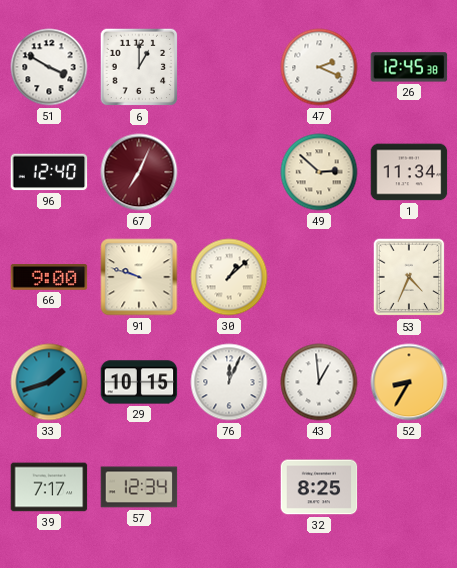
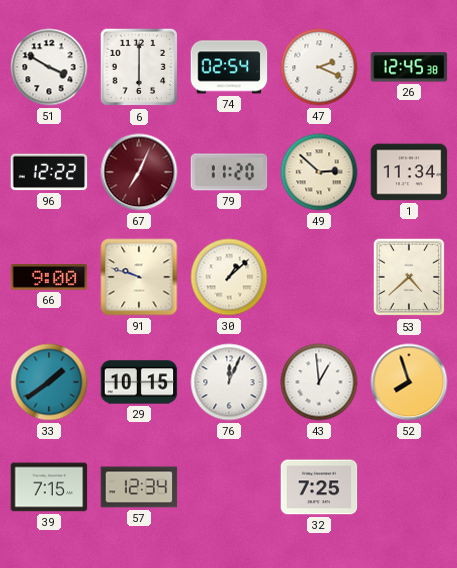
6: 1:00 -> 6:00 (139, 67)
74: none -> 02:54 (229, 67)
96: 12:40 -> 12:22 (49, 172)
79: none -> 11:20 (229, 172)
53: 4:34 -> 4:38 (409, 277)
33: 1:42 -> 1:39 (49, 382)
52: 8:35 -> 7:57 (409, 382)
39: 7:17 -> 7:15 (49, 487)
32: 8:25 -> 7:25 (319, 487)
